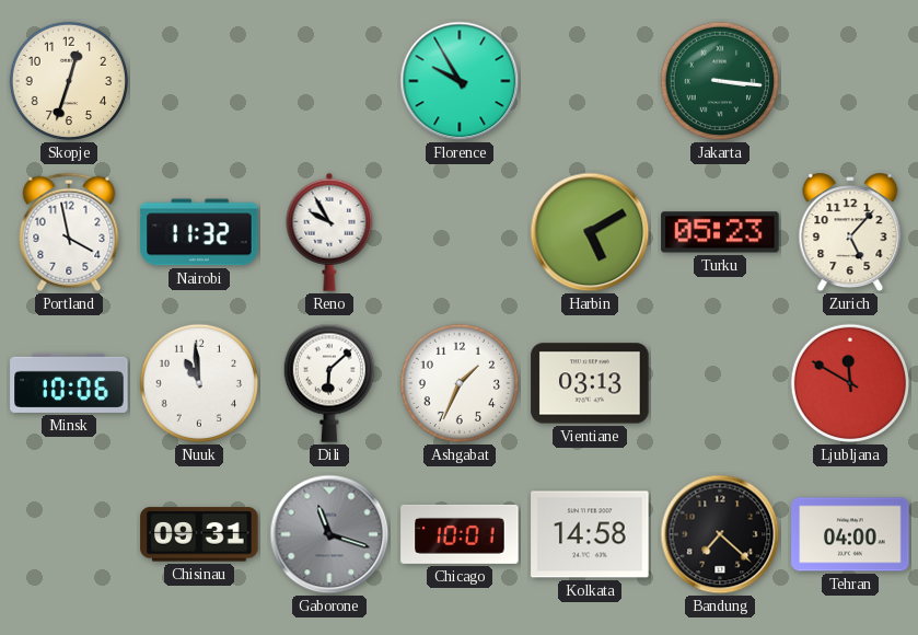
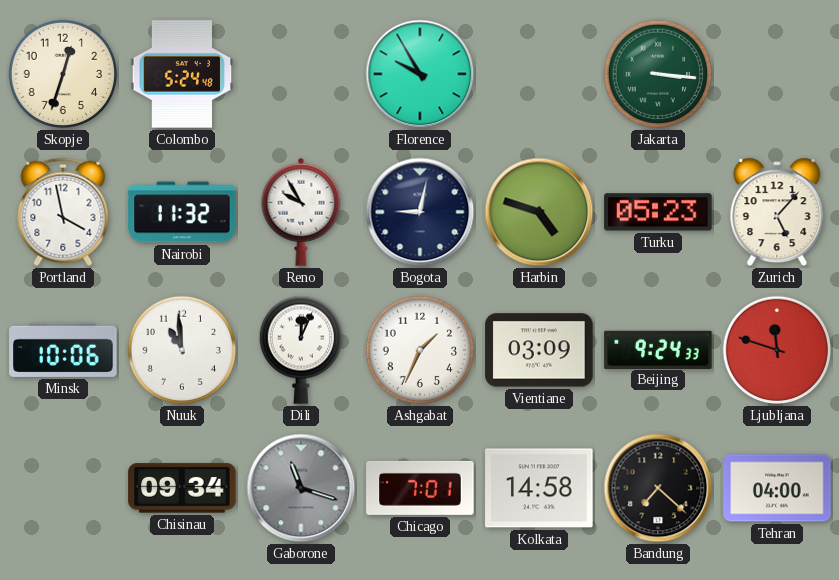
Colombo: none -> 5:24 (182, 74)
Bogota: none -> 9:02 (420, 212)
Harbin: 5:10 -> 4:48 (539, 212)
Dili: 6:08 -> 12:04 (300, 350)
Vientiane: 03:13 -> 03:09 (539, 350)
Beijing: none -> 9:24 (658, 349)
Ljubljana: 11:50 -> 11:48 (777, 350)
Chisinau: 09:31 -> 09:34 (182, 488)
Chicago: 10:01 -> 7:01 (420, 488)
